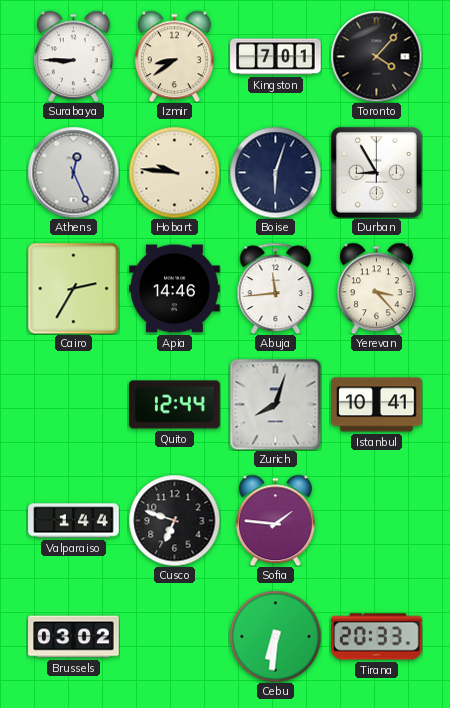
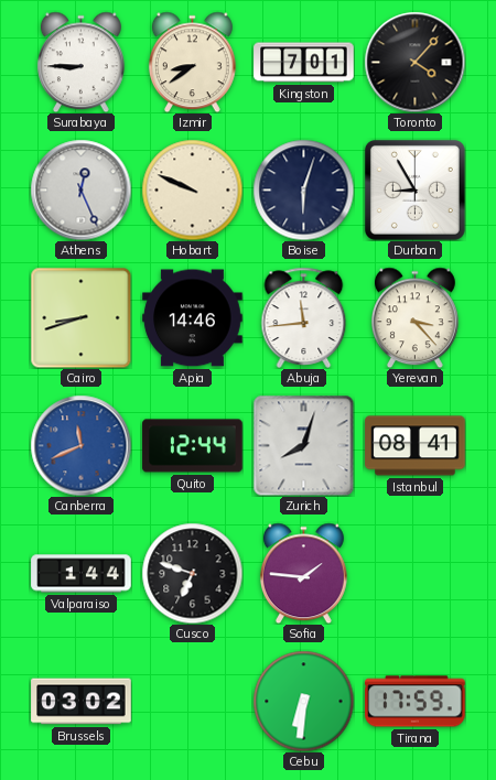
Hobart: 9:46 -> 9:49 (192, 189)
Cairo: 2:35 -> 8:42 (80, 317)
Canberra: none -> 11:41 (80, 445)
Istanbul: 10:41 -> 08:41 (416, 446)
Tirana: 20:33 -> 17:59 (416, 702)
